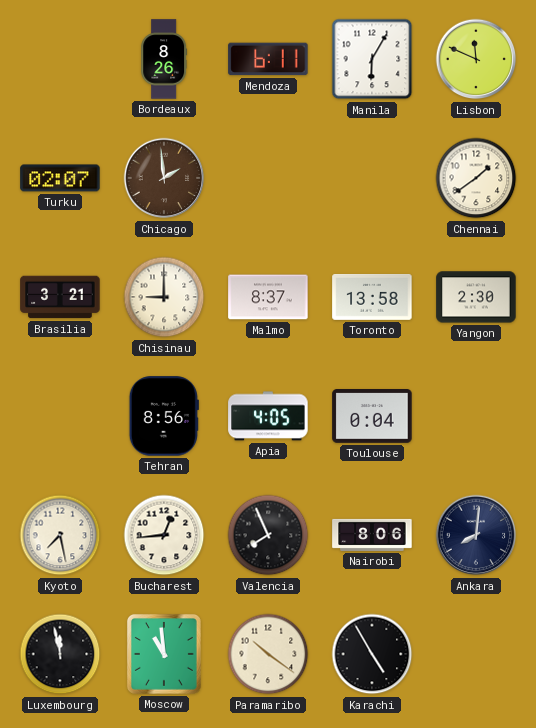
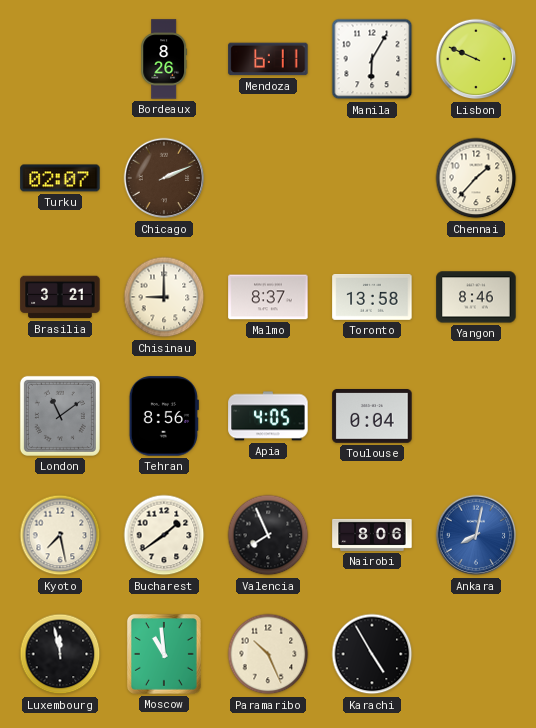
Lisbon: 11:49 -> 9:49 (476, 59)
Chicago: 1:59 -> 2:11 (164, 178)
Chennai: 1:39 -> 1:37 (476, 178)
Yangon: 2:30 -> 8:46 (476, 297)
London: none -> 11:09 (60, 416)
Bucharest: 12:44 -> 1:39 (164, 535)
Ankara: 8:01 -> 8:02 (476, 535)
Ankara dial: navy -> blue (476, 535)
Paramaribo: 10:21 -> 10:26 (268, 654)
